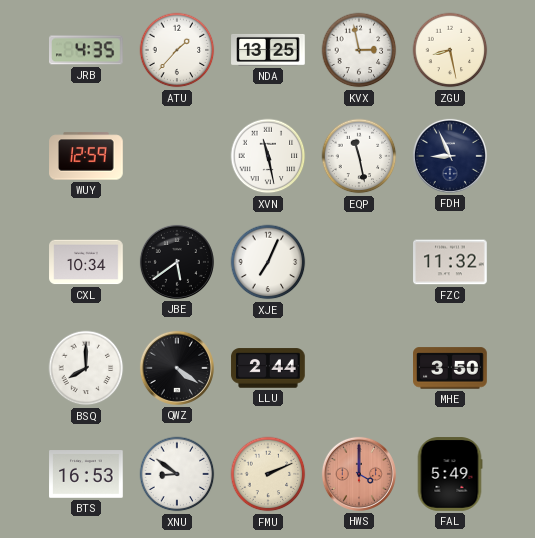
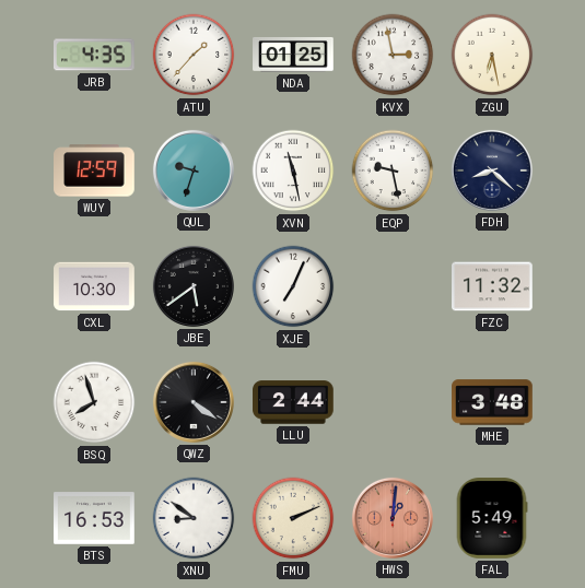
NDA: 13:25 -> 01:25 (293, 55)
ZGU: 8:28 -> 6:28 (492, 55)
QUL: none -> 9:33 (194, 170)
EQP: 11:28 -> 9:28 (393, 170)
FDH: 8:56 -> 8:22 (492, 170)
CXL: 10:34 -> 10:30 (94, 286)
BSQ: 8:00 -> 7:57 (94, 402)
MHE: 3:50 -> 3:48 (492, 402)
HWS: 4:00 -> 1:01 (393, 518)
